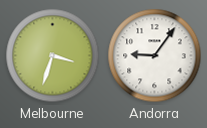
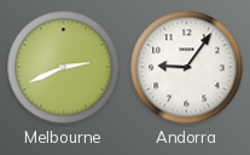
Melbourne: 3:33 -> 2:41 (64, 68)
